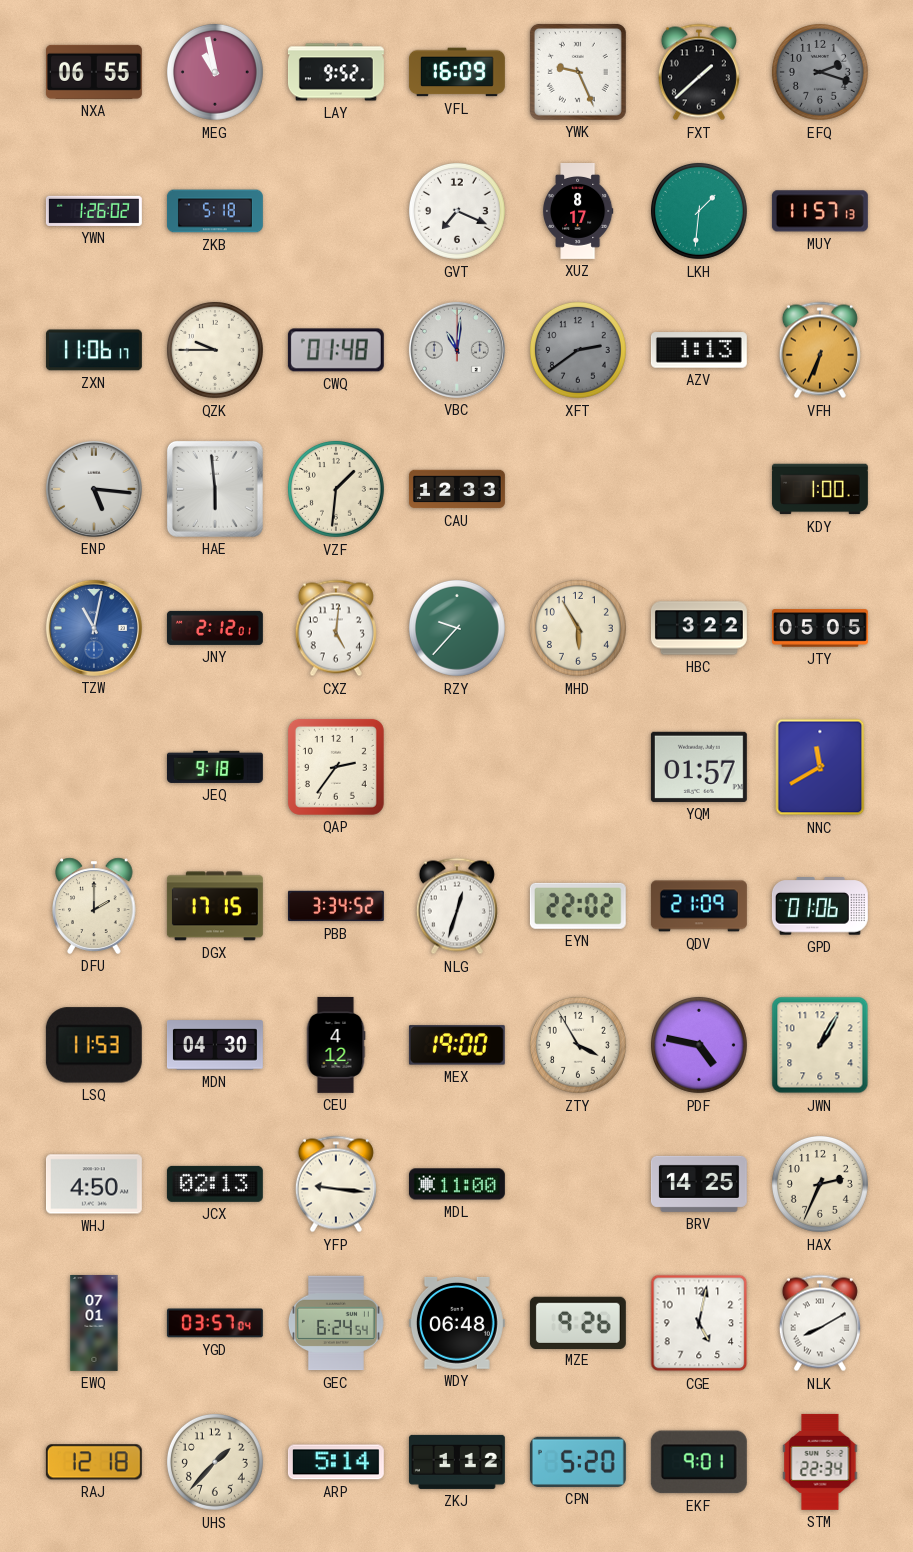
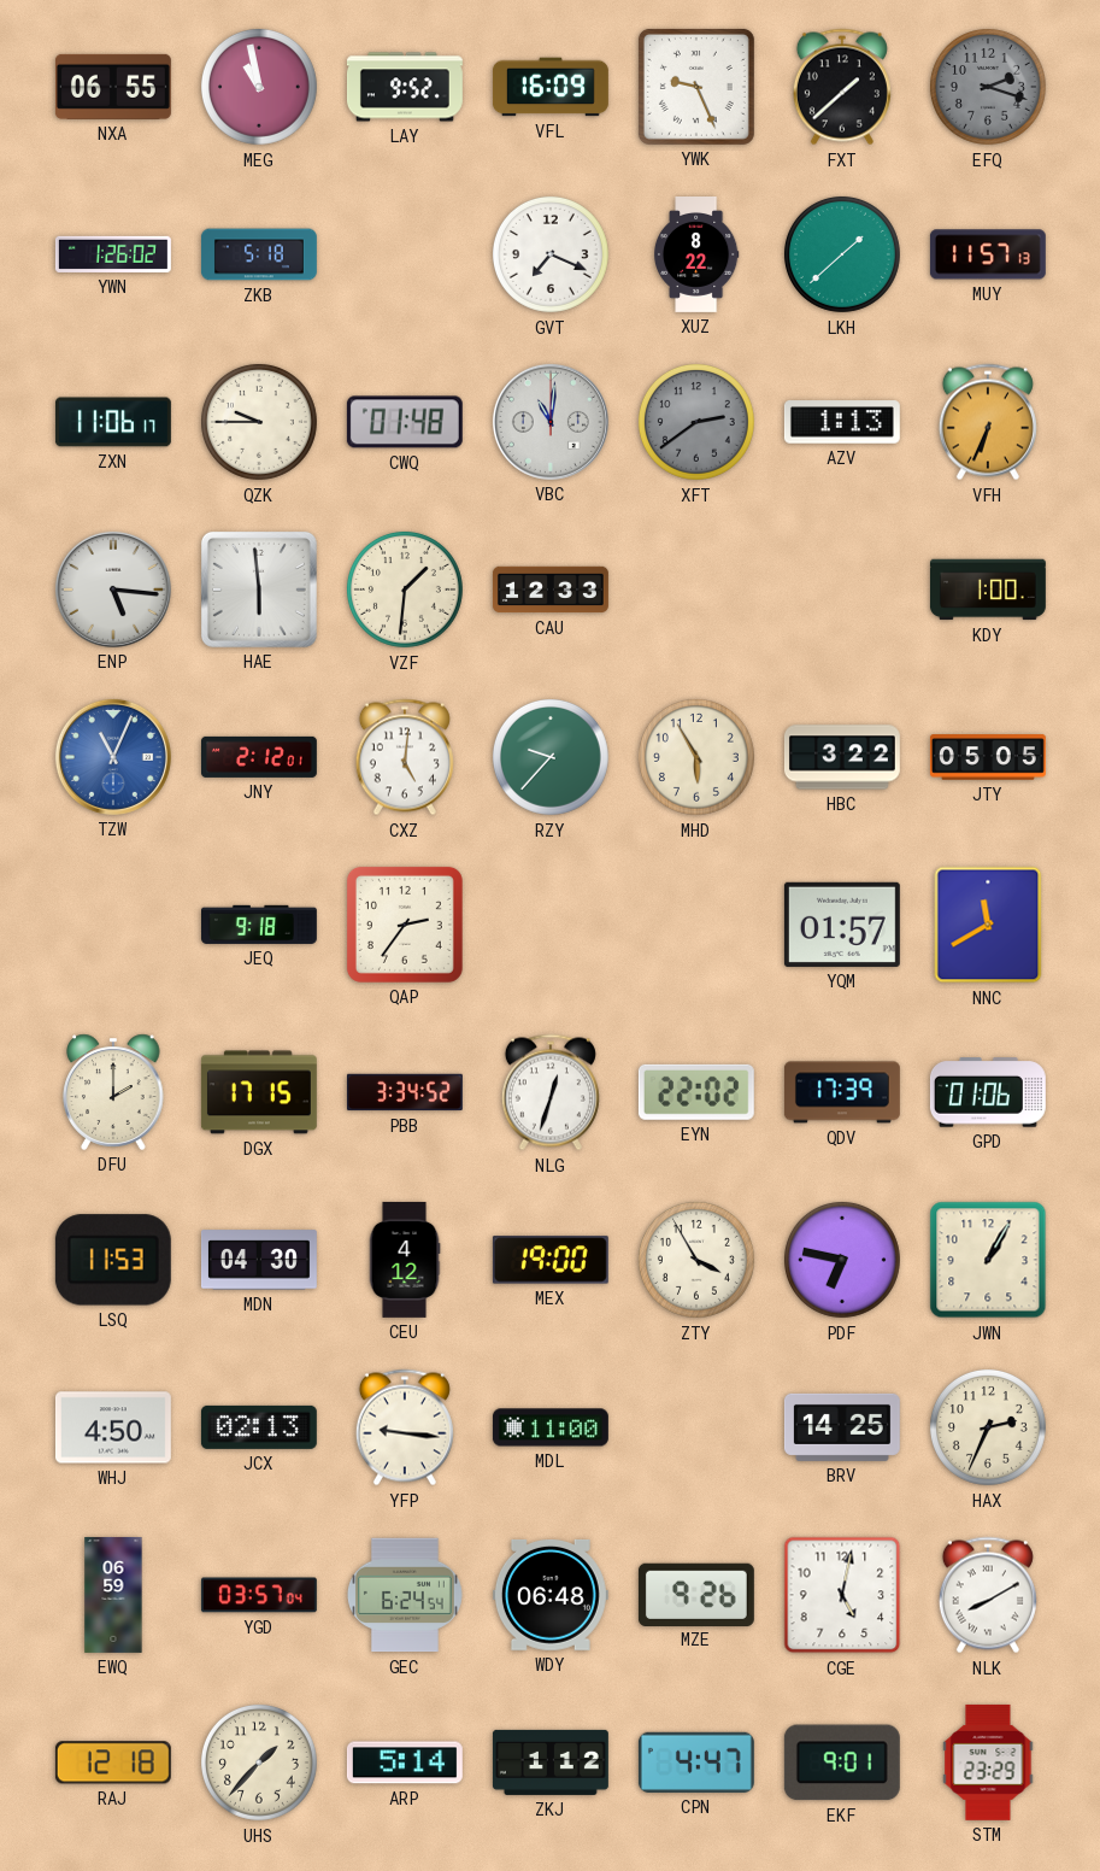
XUZ: 8:17 -> 8:22 (696, 256)
LKH: 1:31 -> 1:38 (842, 254)
TZW: 11:02 -> 11:04 (113, 757)
QDV: 21:09 -> 17:39 (842, 1092)
PDF: 4:47 -> 6:47 (842, 1260)
EWQ: 07:01 -> 06:59 (113, 1595)
CPN: 5:20 -> 4:47 (696, 1763)
STM: 22:34 -> 23:29 (988, 1763)
